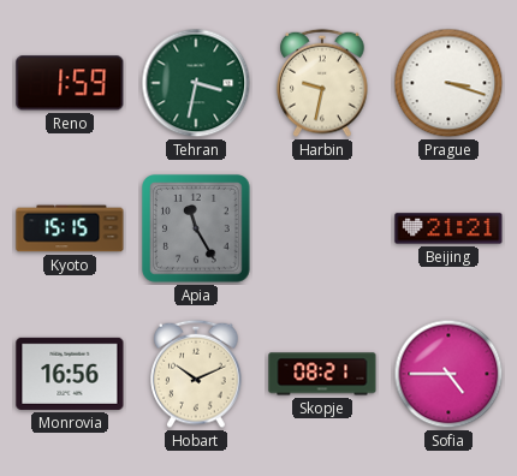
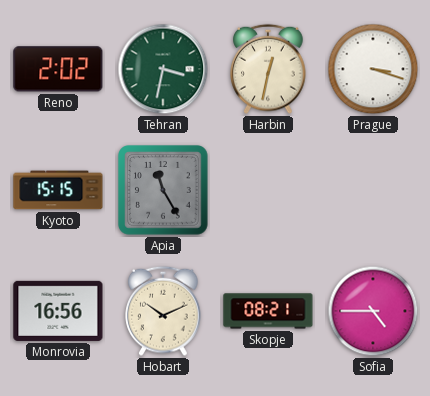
Reno: 1:59 -> 2:02 (58, 69)
Harbin: 9:32 -> 12:32 (268, 69)
Beijing: 21:21 -> none (448, 228)
